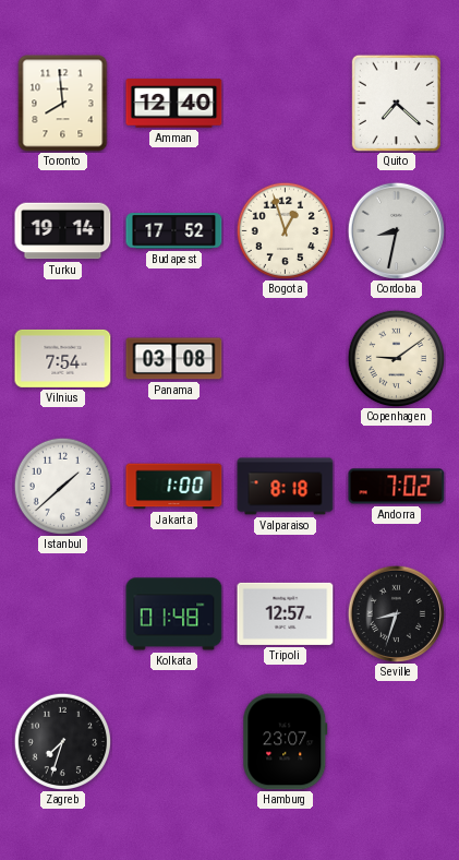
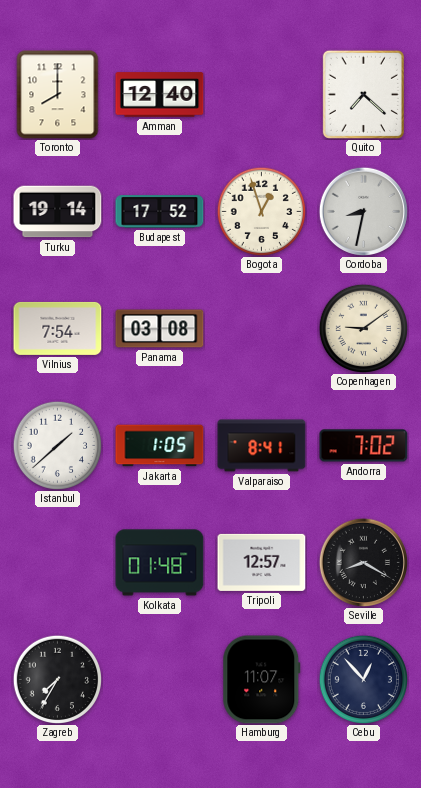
Toronto: 7:59 -> 8:00 (58, 95)
Jakarta: 1:00 -> 1:05 (160, 446)
Valparaiso: 8:18 -> 8:41 (262, 446)
Seville: 8:33 -> 8:20 (363, 562)
Zagreb: 7:33 -> 7:35 (57, 679)
Hamburg: 23:07 -> 11:07 (262, 680)
Cebu: none -> 12:53 (363, 679)
